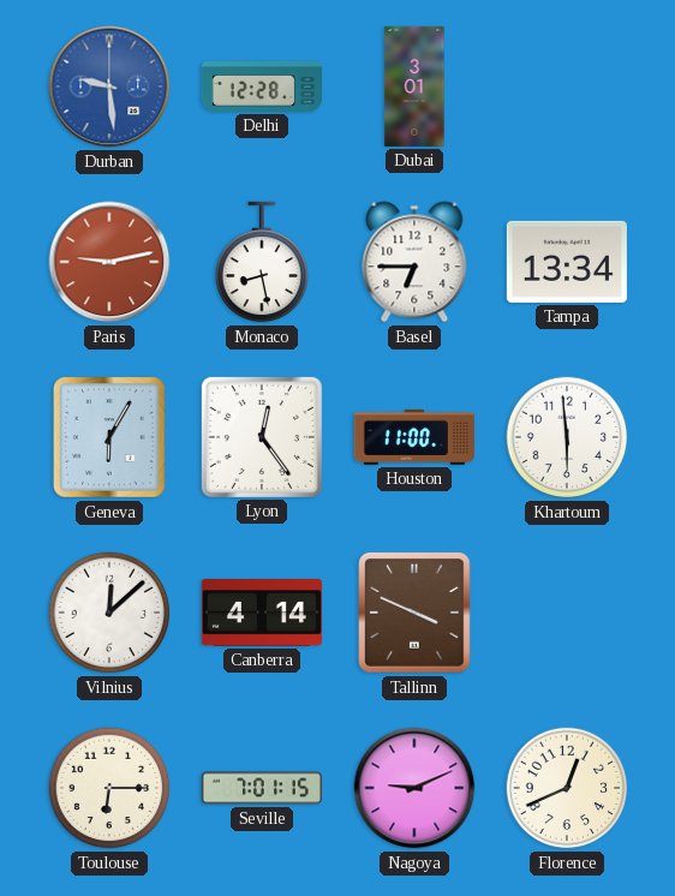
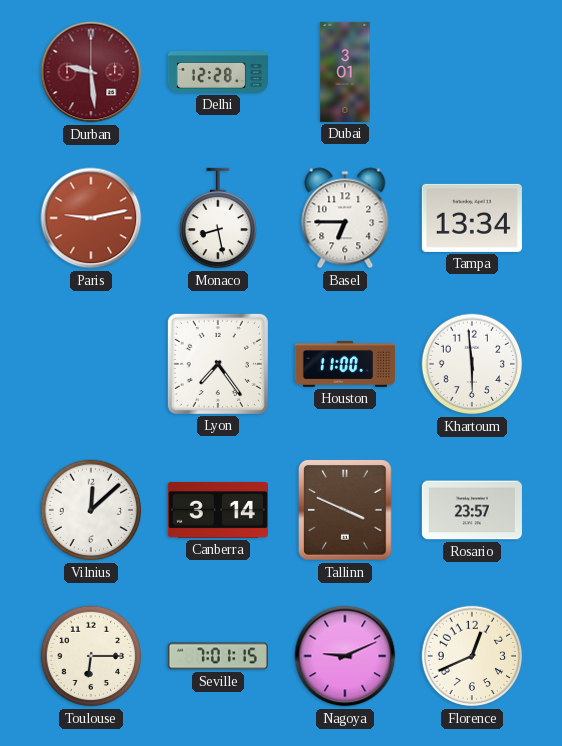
Durban dial: blue -> burgundy (91, 72)
Geneva: 6:05 -> none (109, 437)
Lyon: 12:24 -> 7:24 (218, 364)
Canberra: 4:14 -> 3:14 (218, 511)
Rosario: none -> 23:57 (472, 510)
